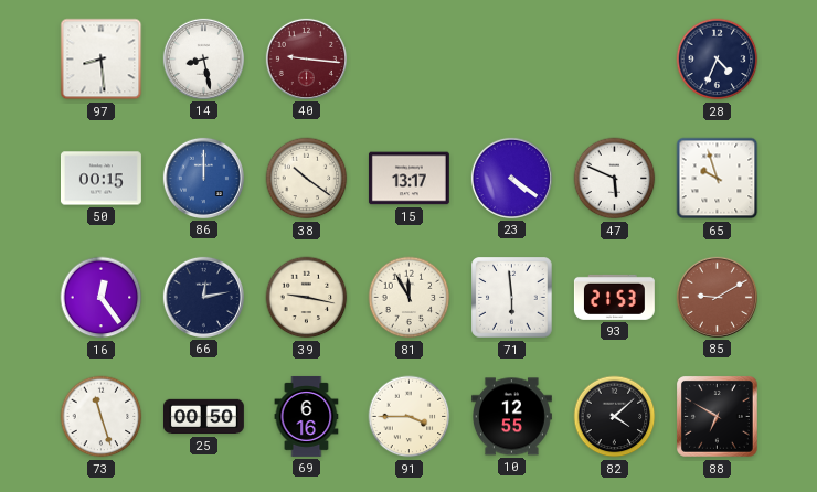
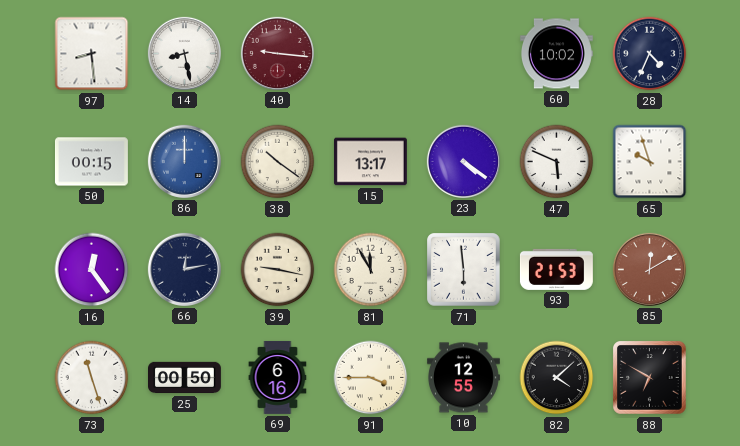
60: none -> 10:02 (556, 54)
85: 9:10 -> 12:10 (649, 269)
